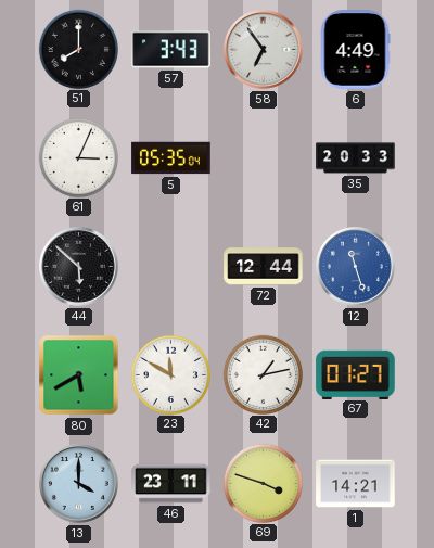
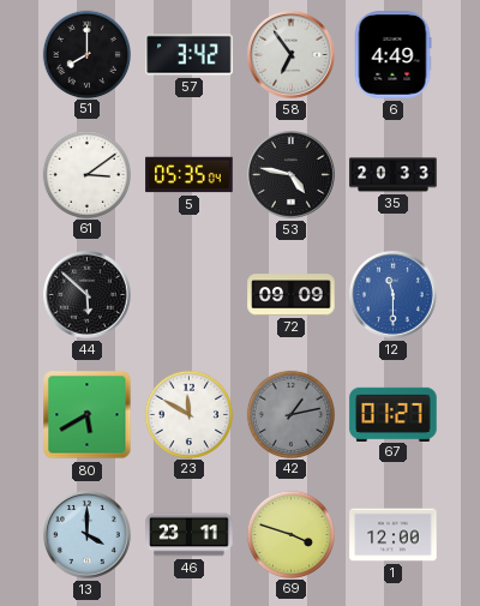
57: 3:43 -> 3:42 (190, 55)
61: 3:04 -> 3:09 (86, 174)
53: none -> 4:47 (292, 175)
72: 12:44 -> 09:09 (292, 295)
12: 11:27 -> 11:30 (394, 295)
42 dial: white -> grey (290, 414)
1: 14:21 -> 12:00 (394, 535)
